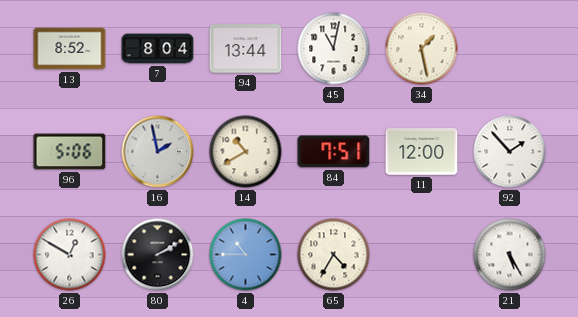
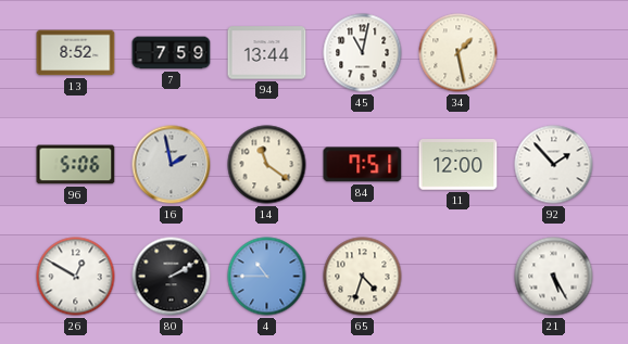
7: 8:04 -> 7:59 (172, 53)
14: 10:40 -> 11:21 (267, 165)
65: 4:35 -> 4:33 (363, 277)
